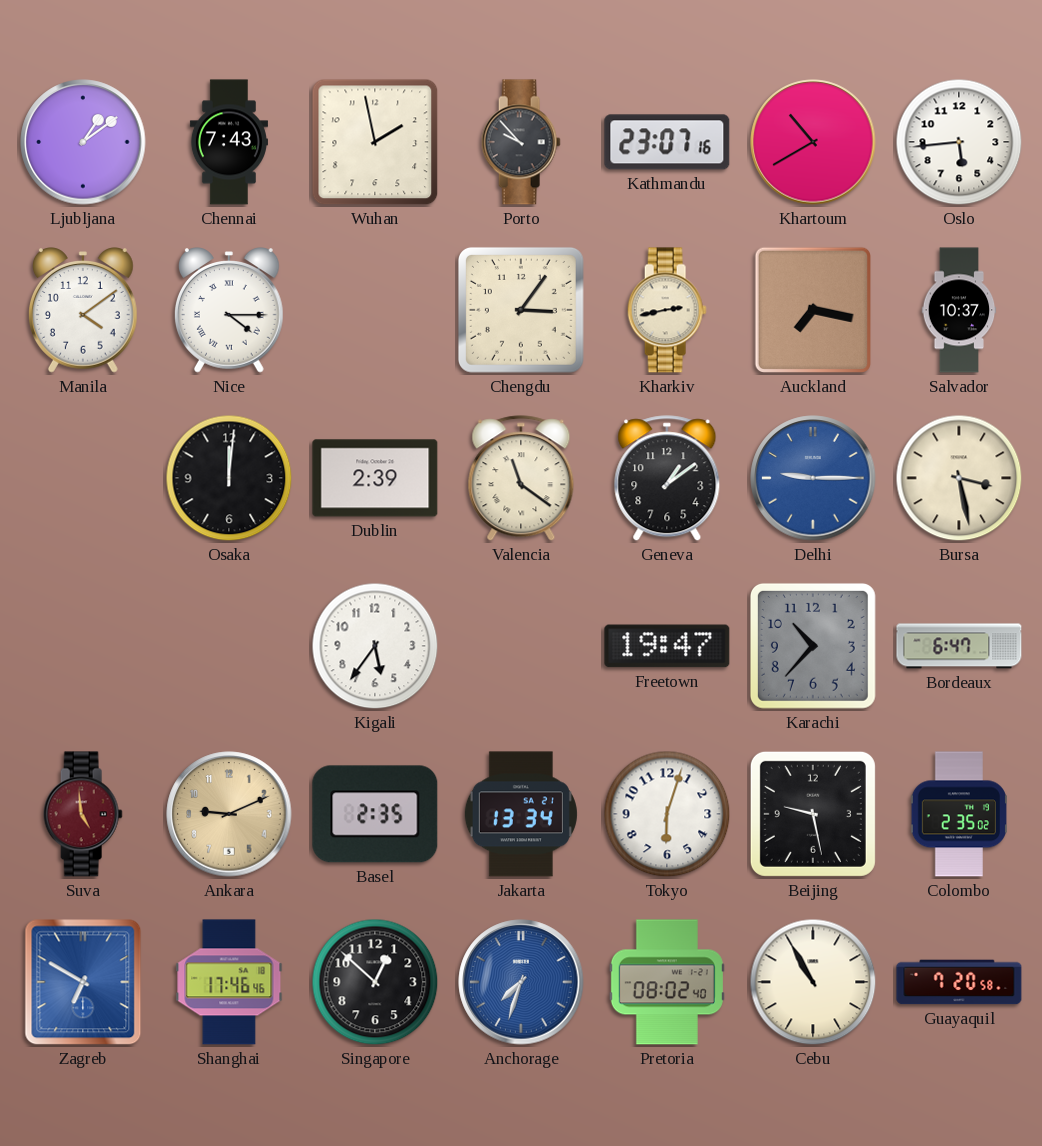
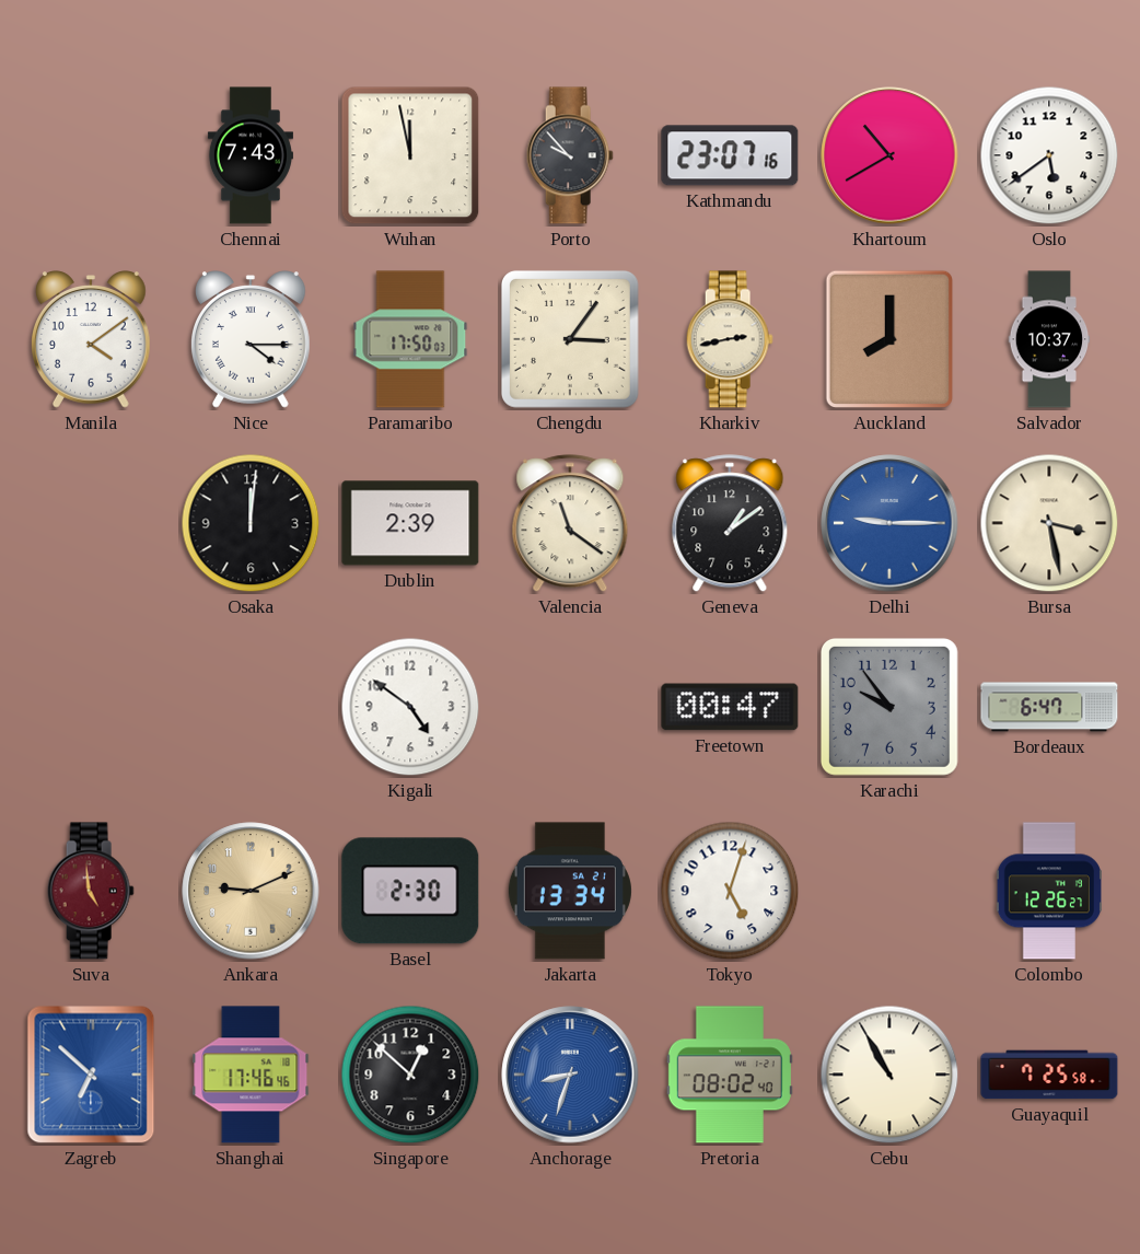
Ljubljana: 1:09 -> none (83, 142)
Wuhan: 1:58 -> 11:58 (410, 155)
Oslo: 5:44 -> 5:39 (1049, 155)
Paramaribo: none -> 17:50 (410, 339)
Auckland: 7:17 -> 8:00 (889, 339)
Kigali: 5:36 -> 4:51 (410, 707)
Freetown: 19:47 -> 00:47 (730, 707)
Karachi: 10:37 -> 9:54 (889, 707)
Basel: 2:35 -> 2:30 (410, 891)
Tokyo: 6:03 -> 5:03 (730, 891)
Beijing: 9:28 -> none (813, 814)
Colombo: 2:35 -> 12:26 (1049, 891)
Zagreb: 6:50 -> 6:52 (91, 1075)
Anchorage: 7:33 -> 8:33 (570, 1075)
Guayaquil: 7:20 -> 7:25 (1049, 1075)
